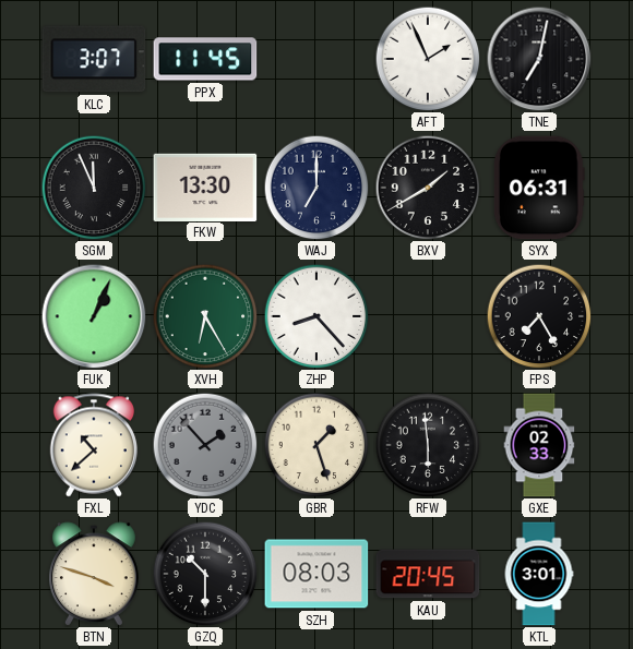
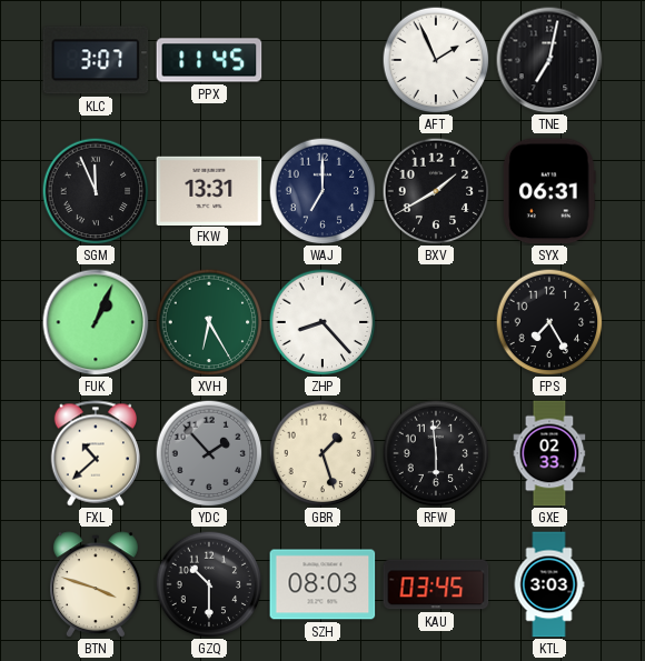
FKW: 13:30 -> 13:31 (209, 190)
KAU: 20:45 -> 03:45 (436, 584)
KTL: 3:01 -> 3:03 (549, 584)
